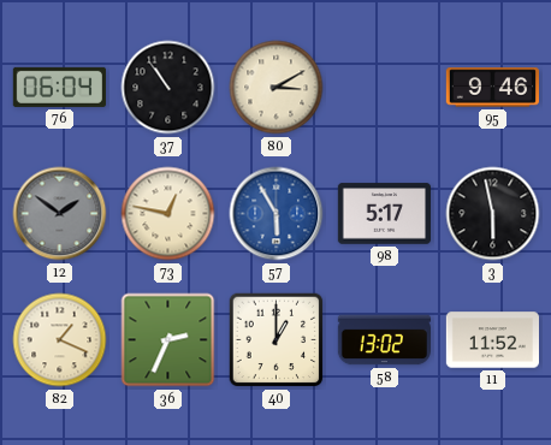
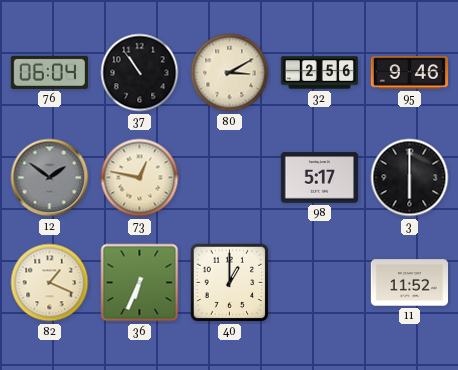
32: none -> 2:56 (319, 73)
57: 5:55 -> none (277, 214)
3: 5:58 -> 6:00 (410, 178)
36: 2:34 -> 6:34 (140, 283)
58: 13:02 -> none (384, 340)
